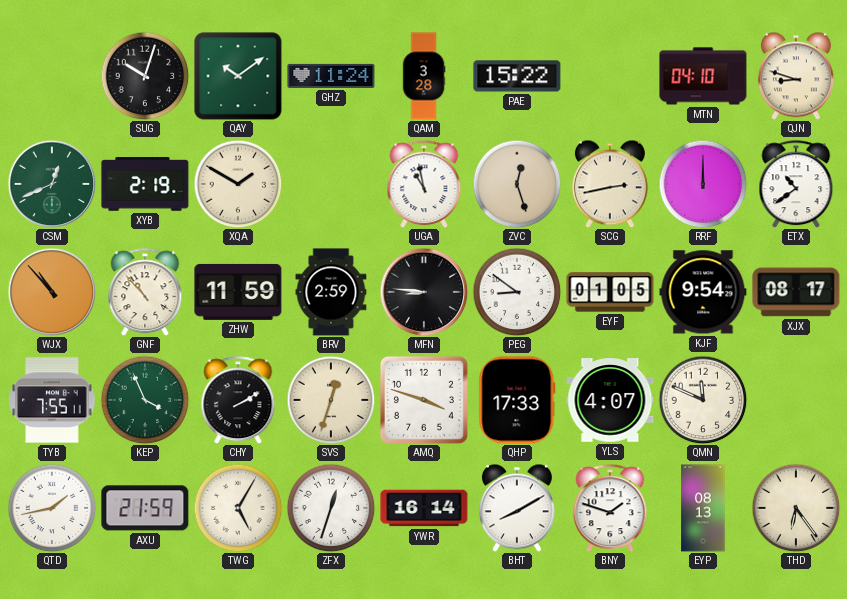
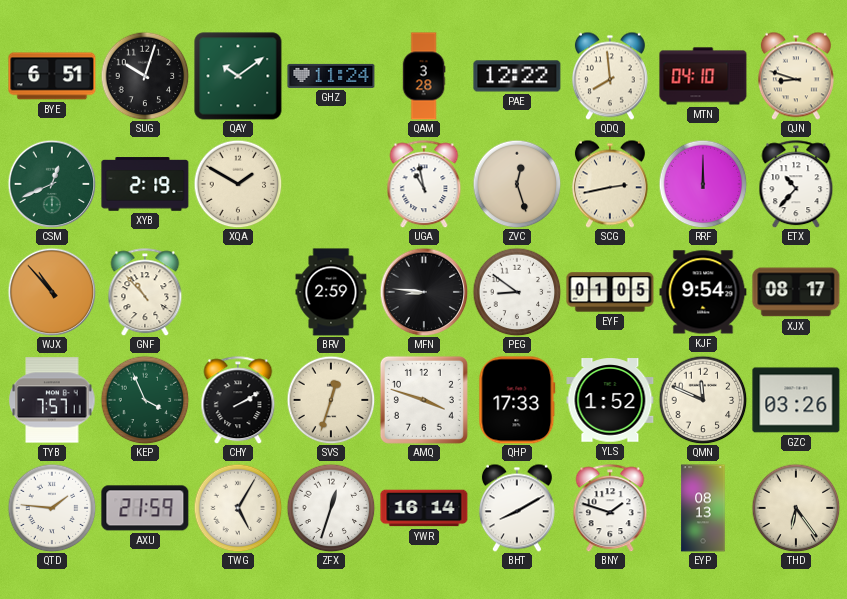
BYE: none -> 6:51 (52, 76)
PAE: 15:22 -> 12:22 (517, 76)
QDQ: none -> 7:59 (610, 76)
ETX: 10:39 -> 10:37 (796, 184)
ZHW: 11:59 -> none (238, 292)
TYB: 7:55 -> 7:57 (52, 400)
YLS: 4:07 -> 1:52 (610, 400)
GZC: none -> 03:26 (796, 400)
QTD: 1:43 -> 1:46 (52, 508)
